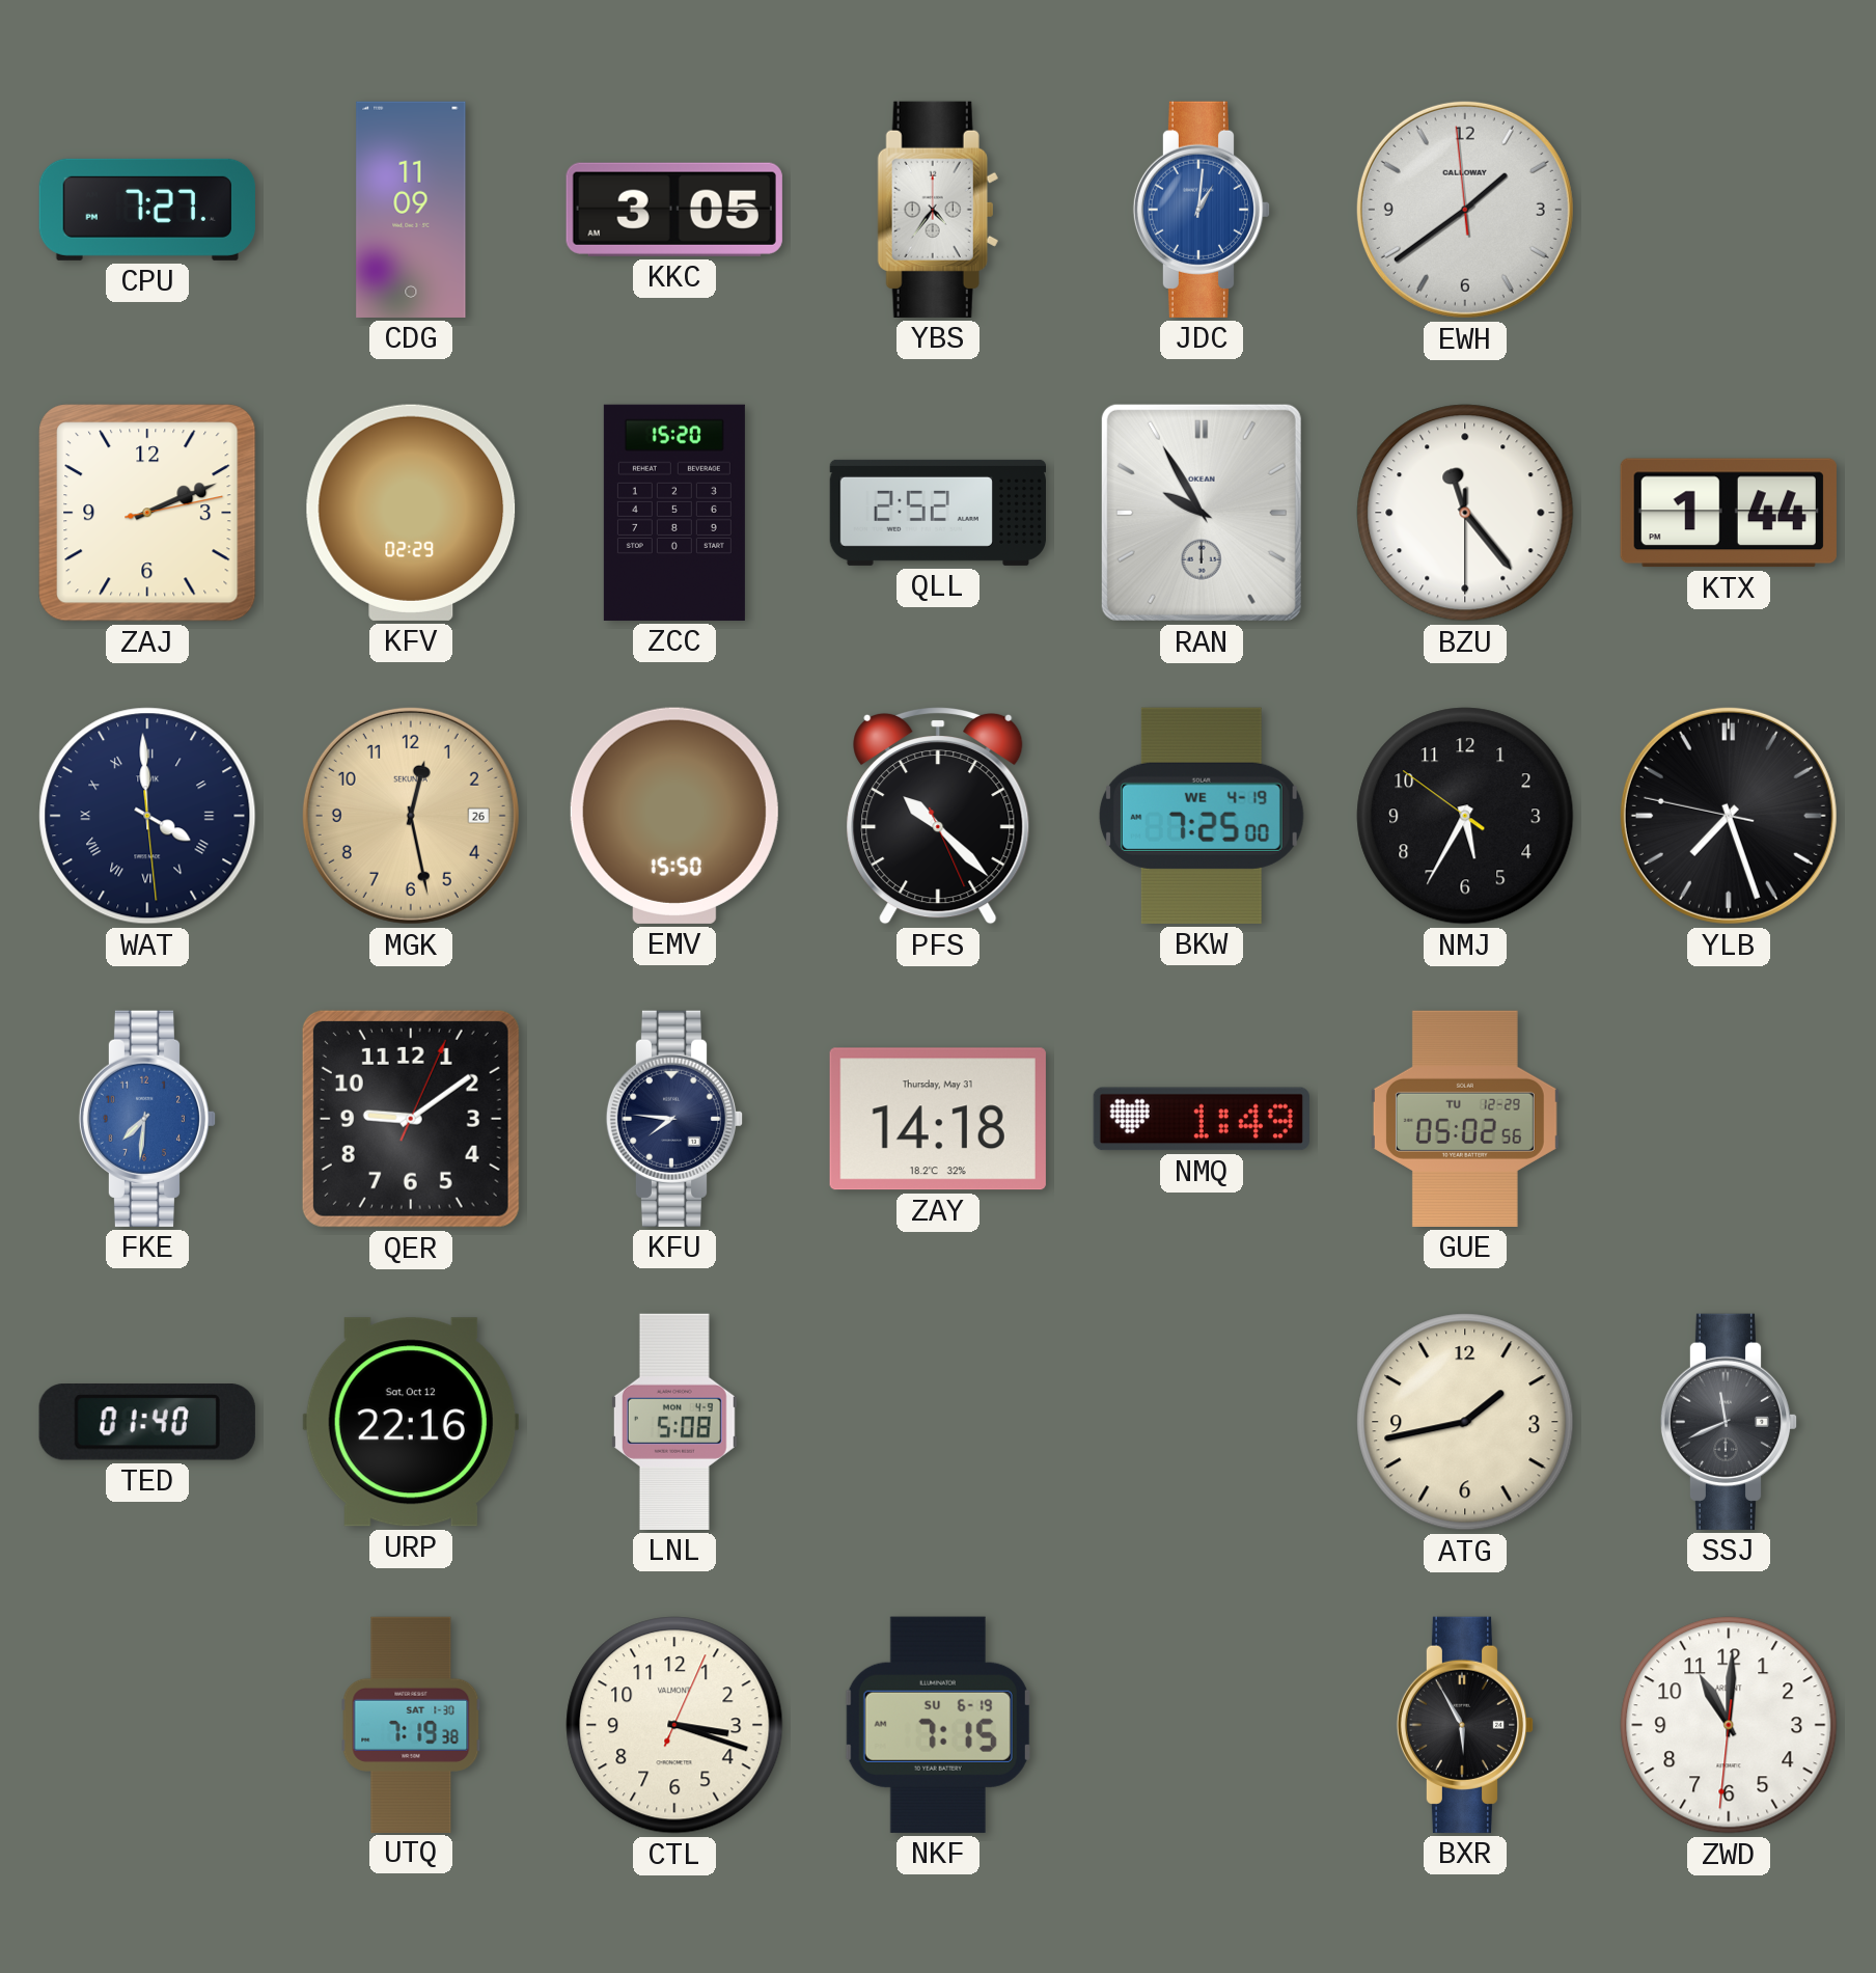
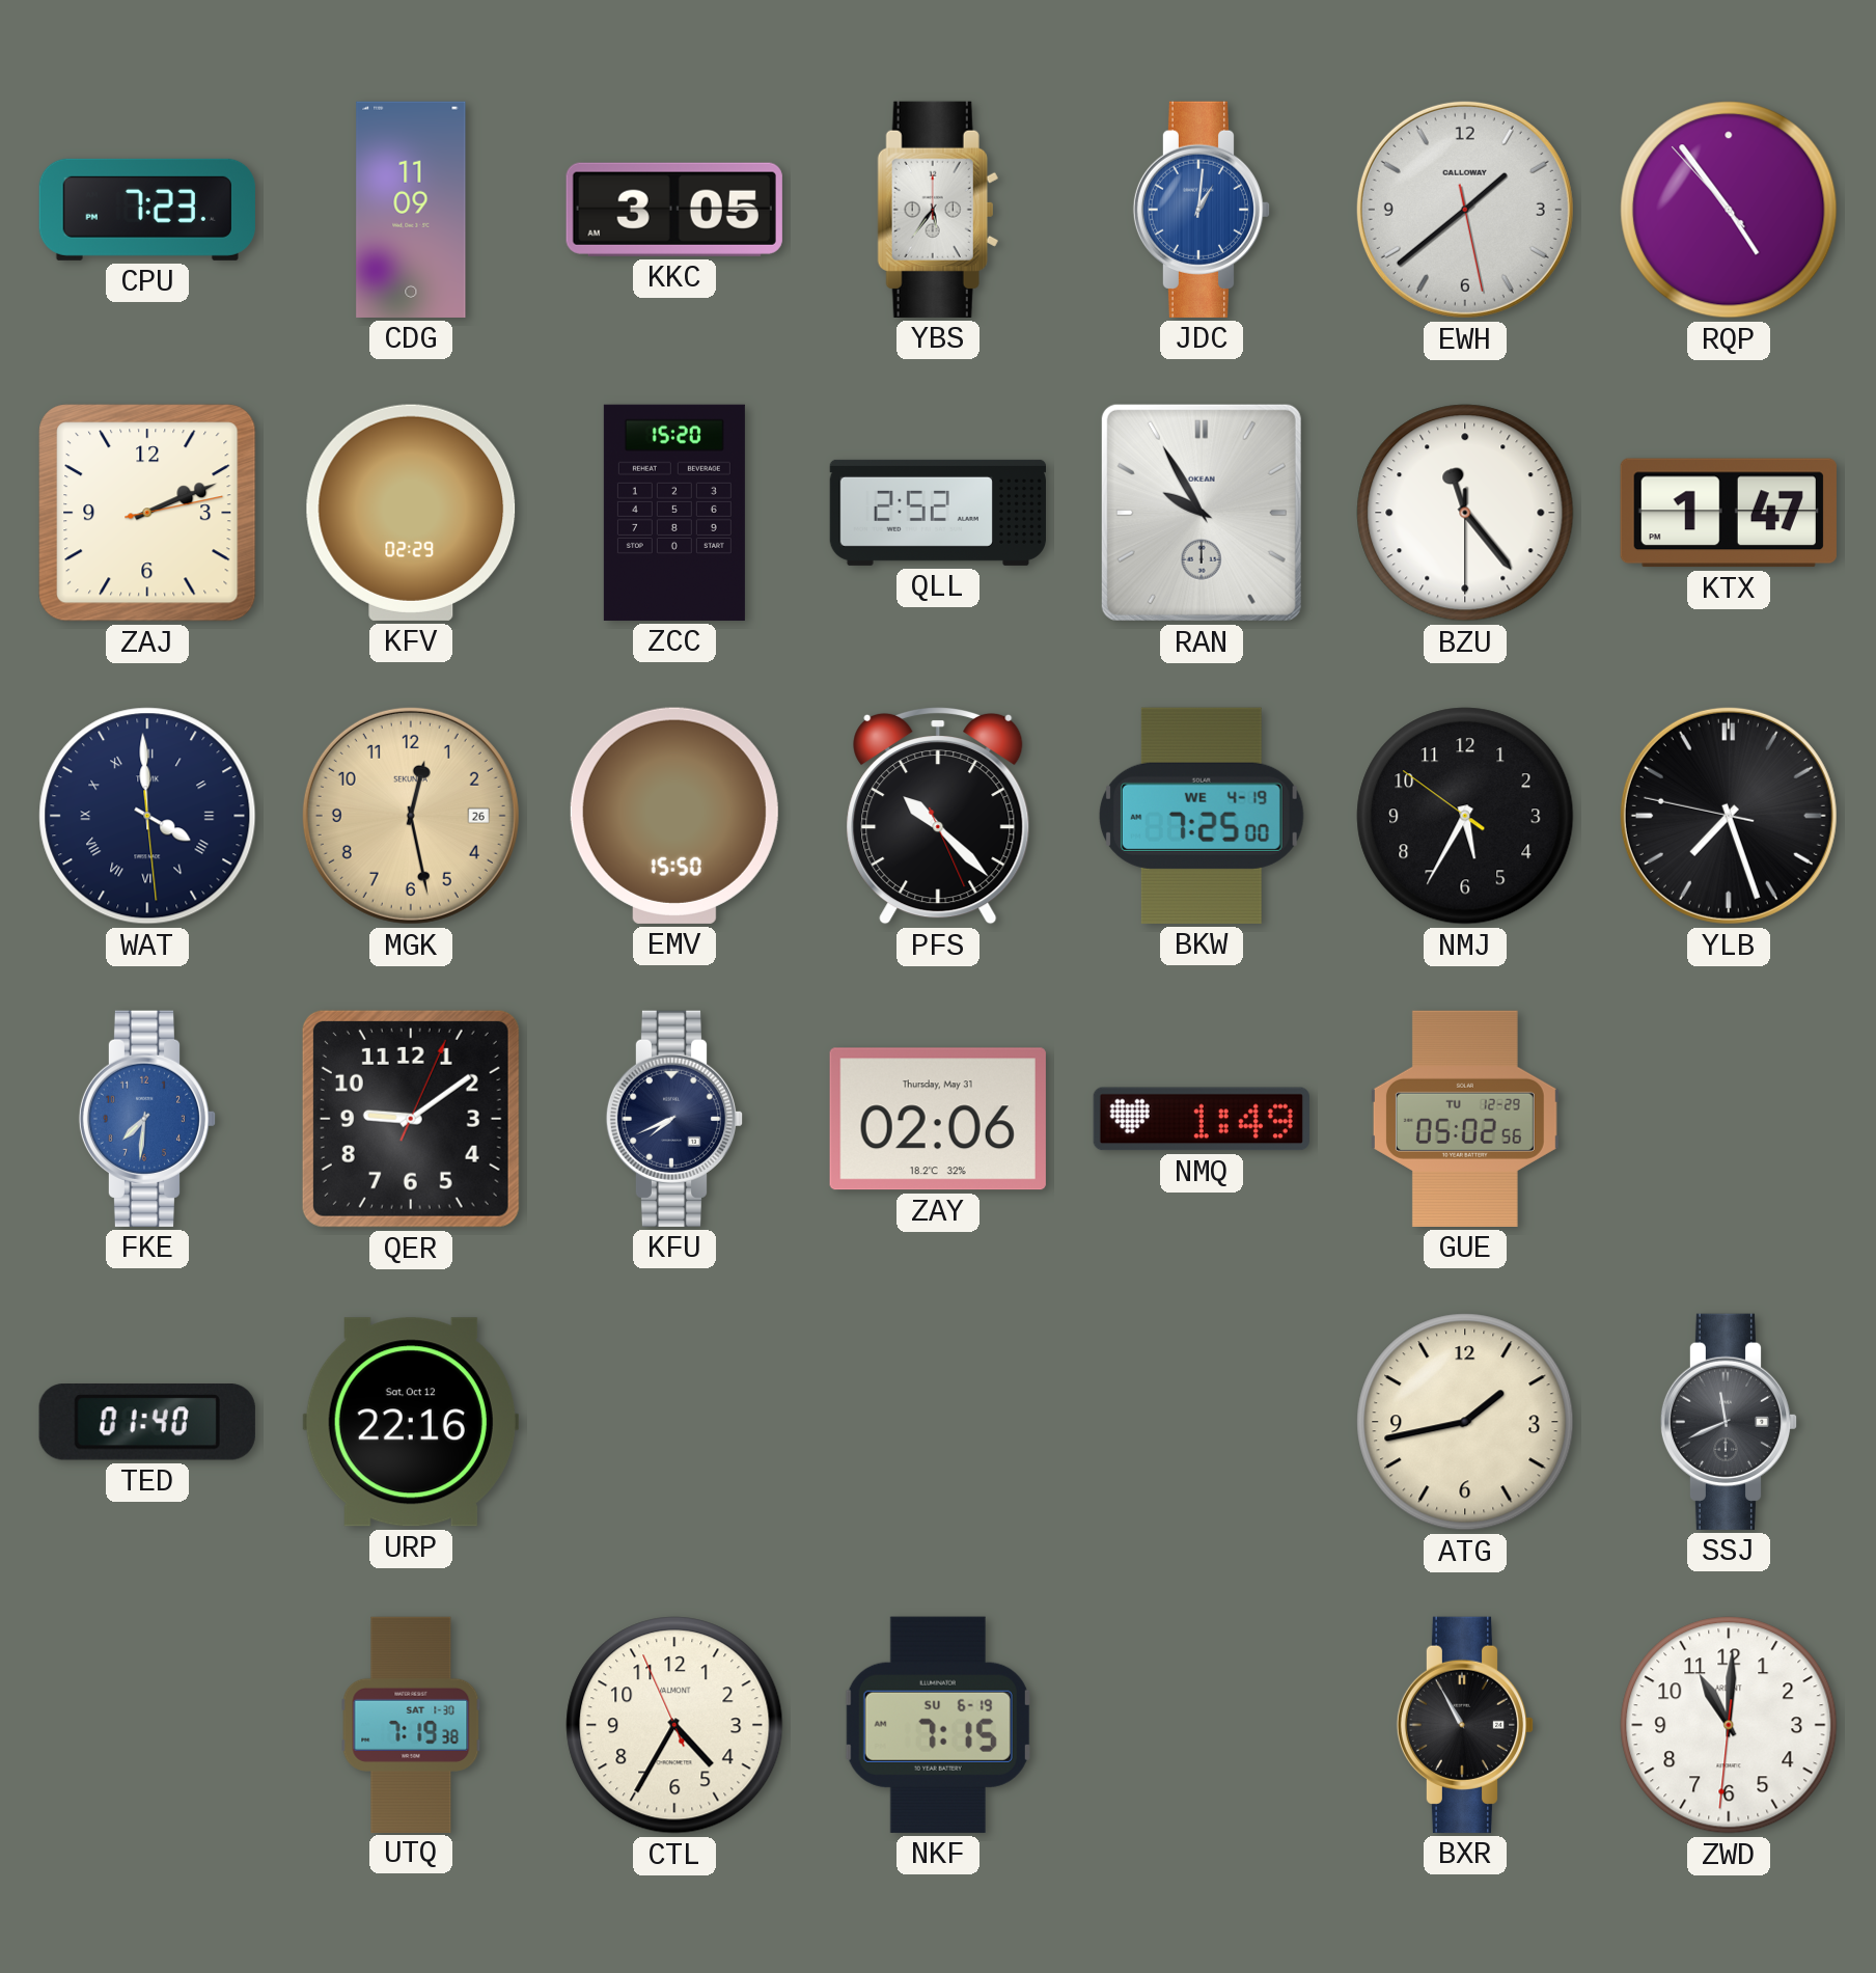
CPU: 7:27 -> 7:23 (147, 210)
YBS: 4:36 -> 5:36 (938, 210)
EWH: 1:38:59 -> 1:38:28 (1465, 210)
RQP: none -> 4:53 (1729, 210)
KTX: 1:44 -> 1:47 (1729, 513)
KFU: 7:46 -> 7:41 (674, 1119)
ZAY: 14:18 -> 02:06 (938, 1119)
LNL: 5:08 -> none (674, 1422)
CTL: 3:18 -> 4:34 (674, 1725)
BXR: 5:55 -> 10:55 (1465, 1725)
